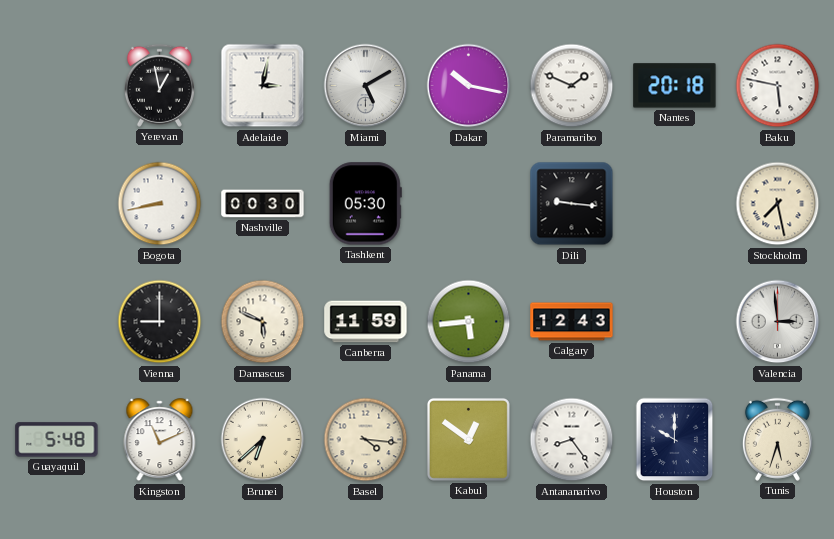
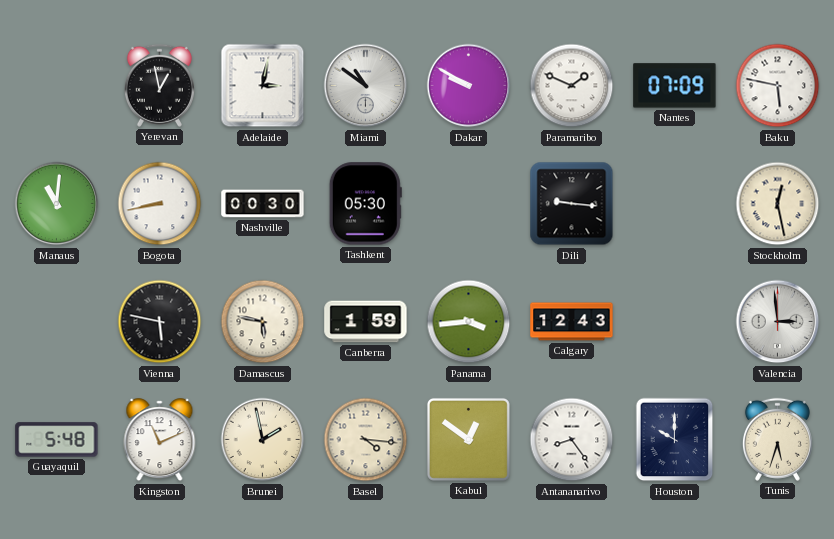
Miami: 5:10 -> 10:51 (366, 86)
Dakar: 10:17 -> 9:50 (469, 86)
Nantes: 20:18 -> 07:09 (675, 86)
Manaus: none -> 11:01 (57, 204)
Stockholm: 7:28 -> 12:28 (778, 204)
Vienna: 9:00 -> 5:47 (160, 322)
Damascus: 5:49 -> 5:47 (263, 322)
Canberra: 11:59 -> 1:59 (366, 322)
Panama: 5:44 -> 3:44 (469, 322)
Brunei: 6:38 -> 1:58 (263, 440)
